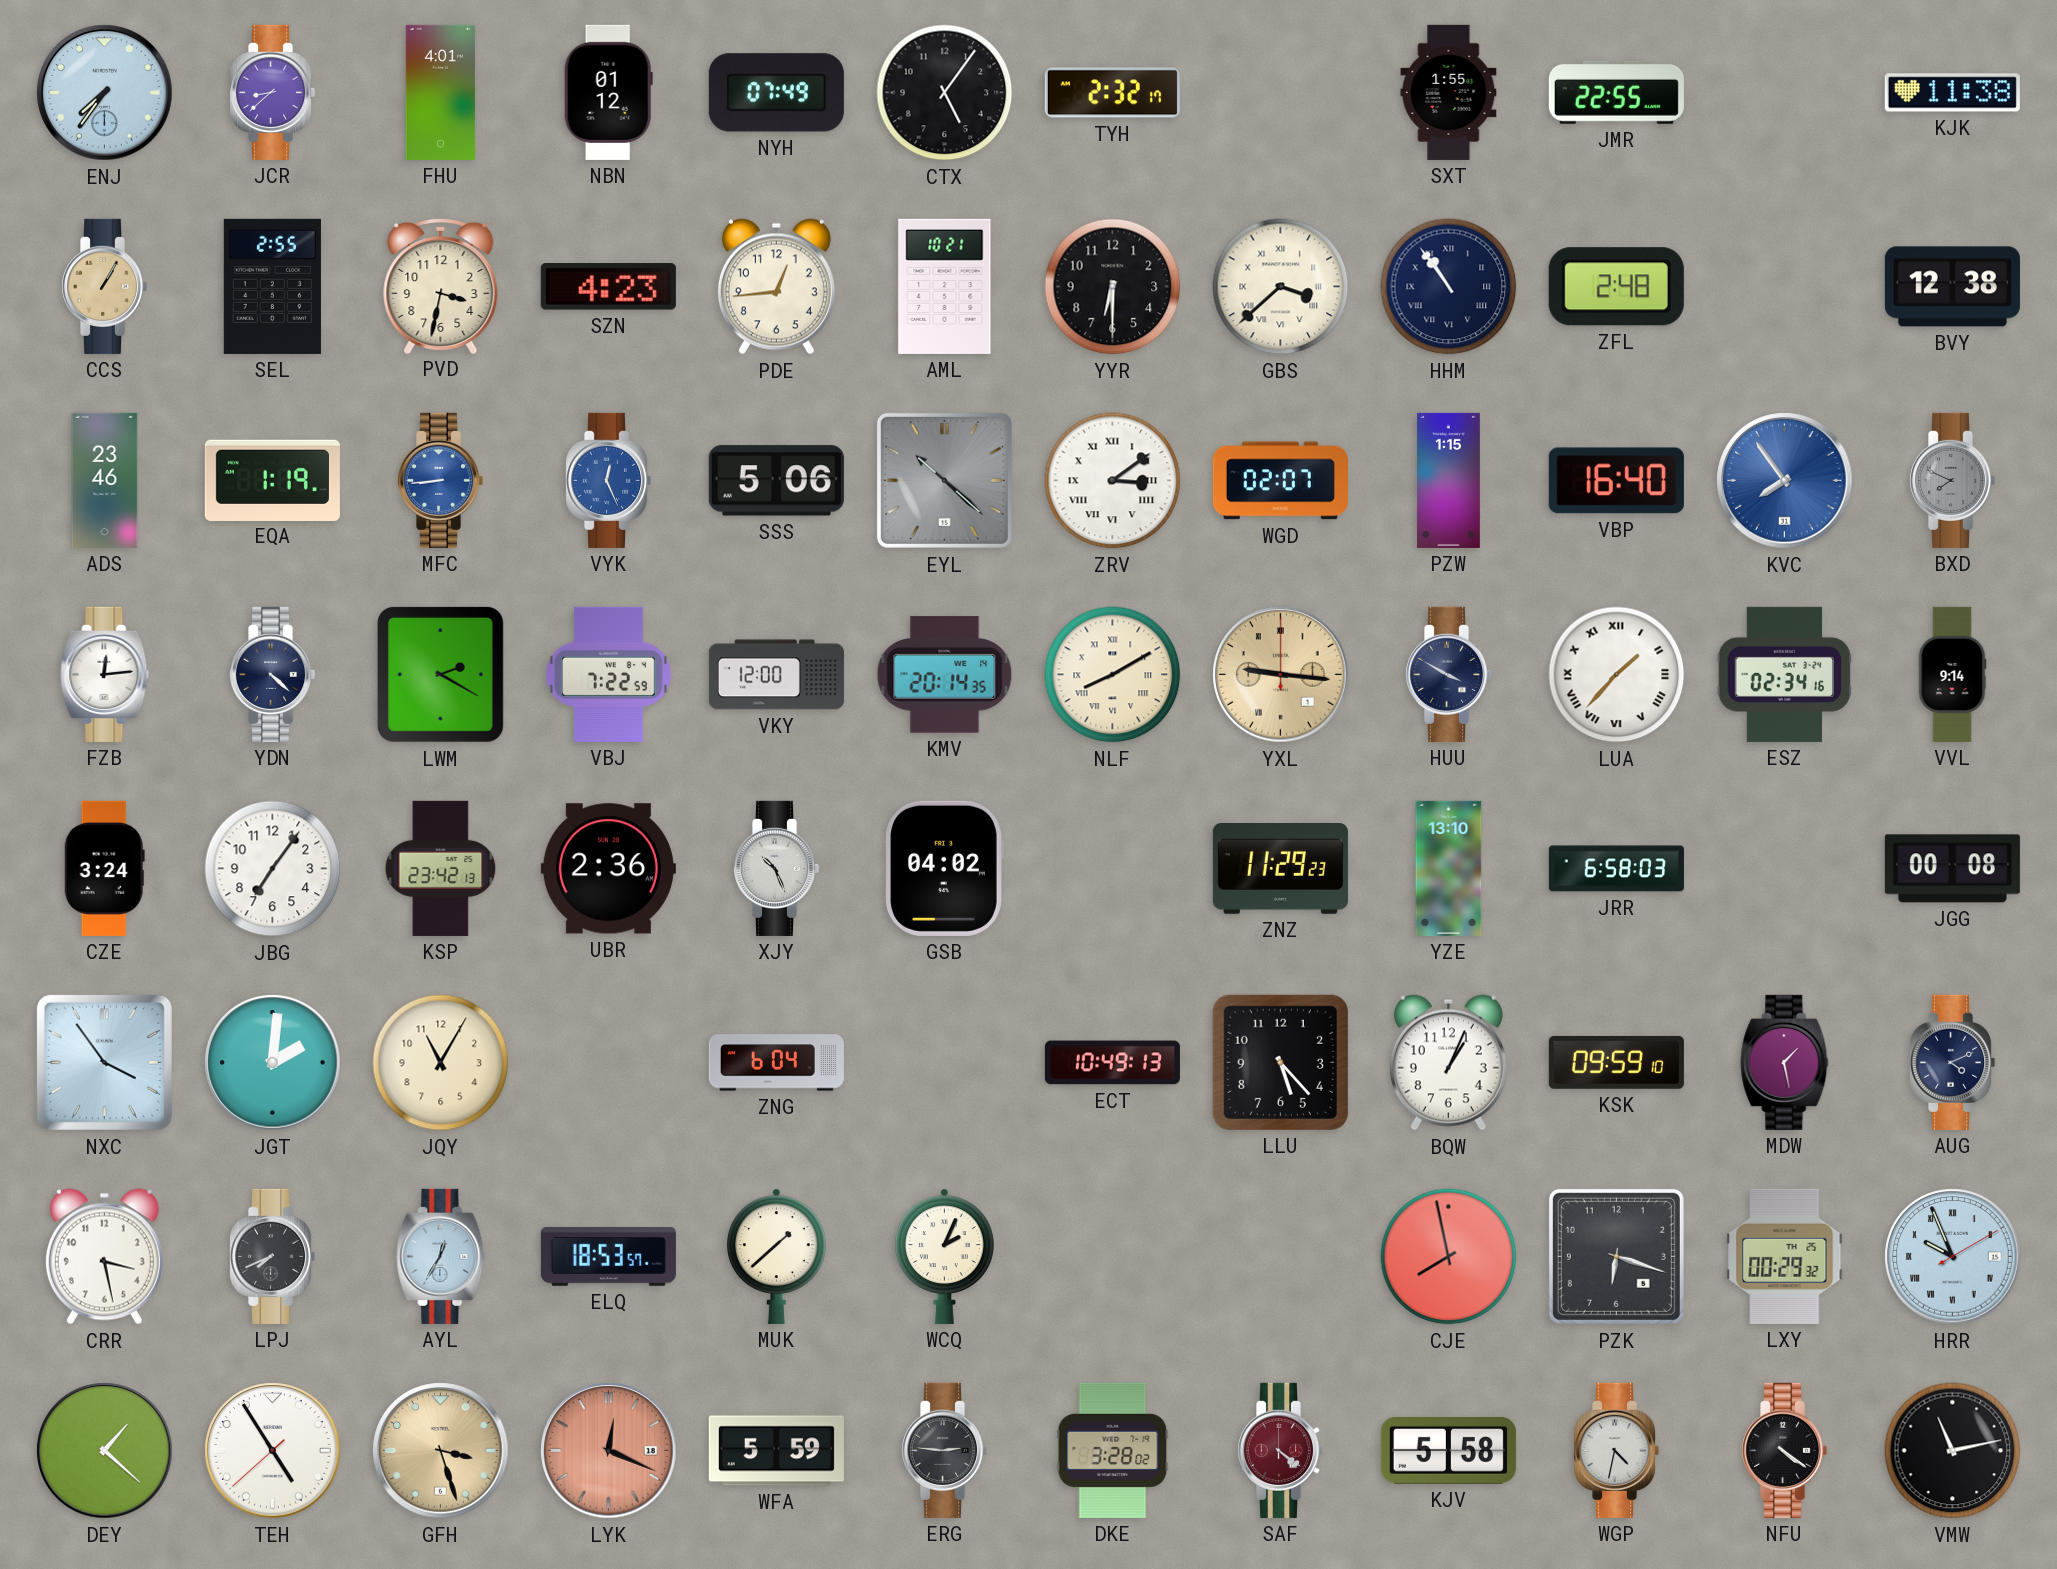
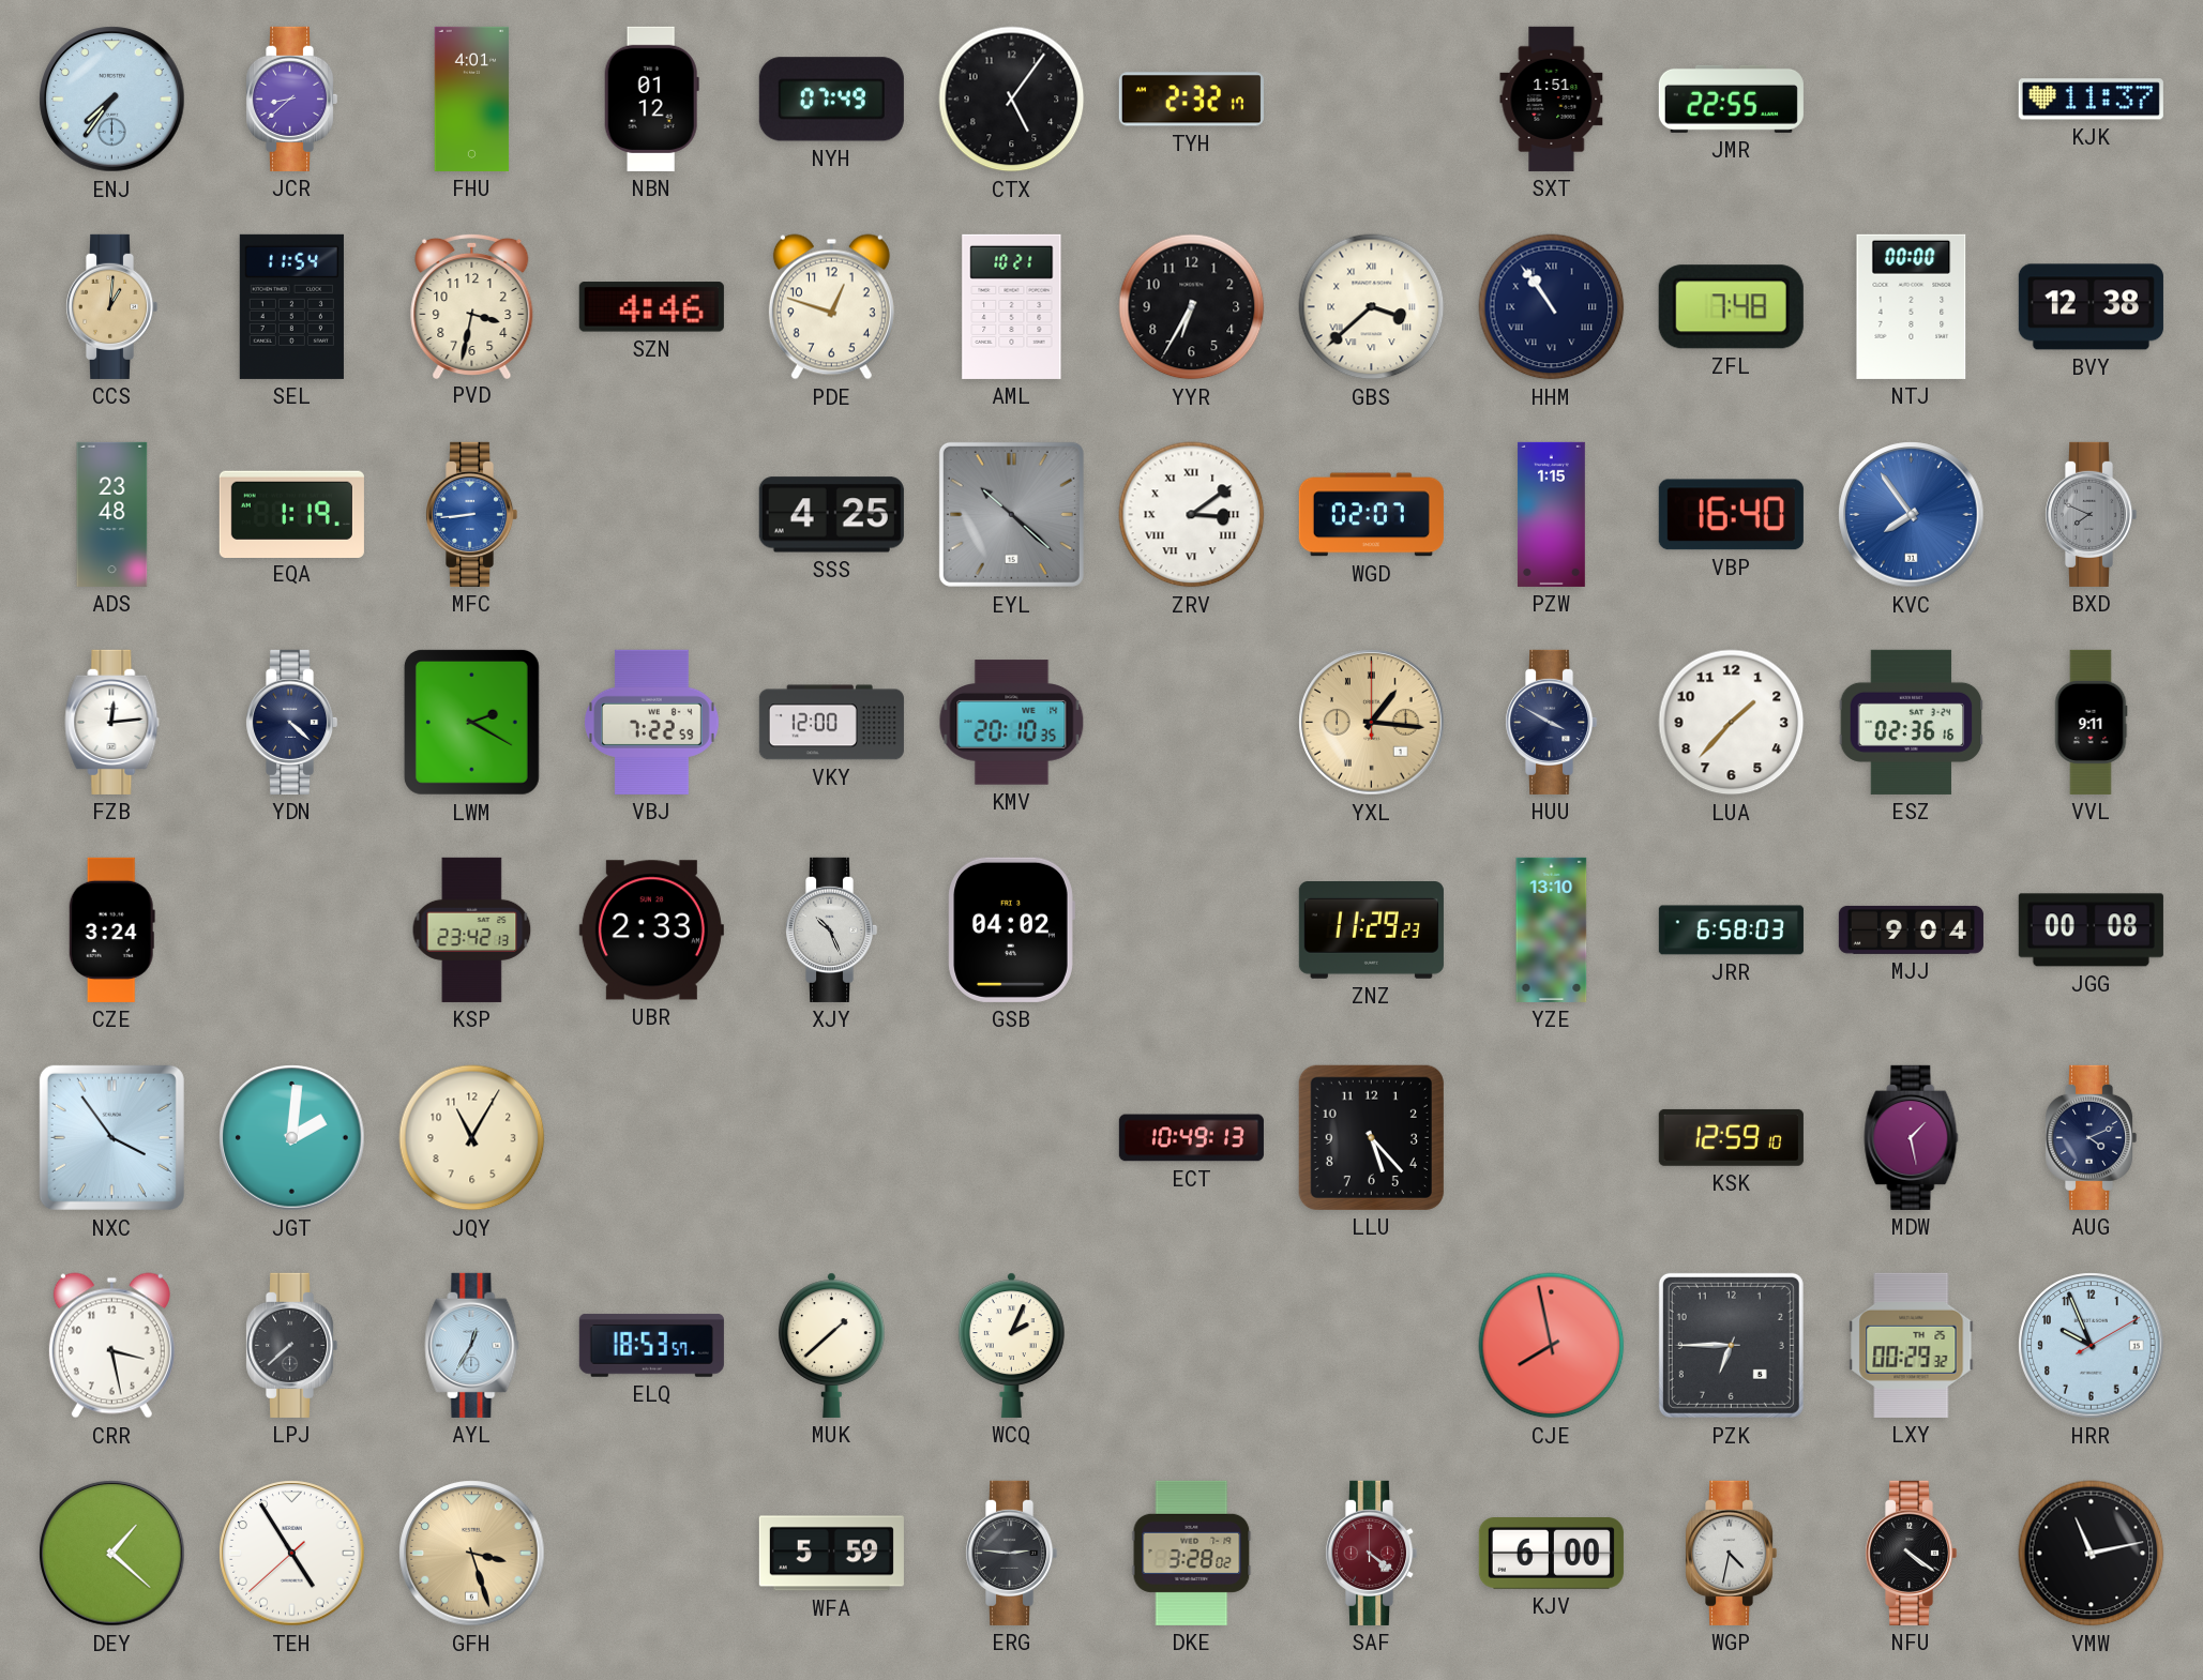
SXT: 1:55 -> 1:51 (1552, 99)
KJK: 11:38 -> 11:37 (2091, 100)
CCS: 1:05 -> 1:01 (112, 306)
SEL: 2:55 -> 11:54 (291, 306)
SZN: 4:23 -> 4:46 (651, 307)
PDE: 12:44 -> 12:48 (831, 307)
YYR: 6:30 -> 6:35 (1192, 307)
ZFL: 2:48 -> 7:48 (1731, 307)
NTJ: none -> 00:00 (1912, 306)
ADS: 23:46 -> 23:48 (112, 514)
VYK: 12:26 -> none (609, 480)
SSS: 5:06 -> 4:25 (831, 515)
KMV: 20:14 -> 20:10 (1012, 723)
NLF: 8:10 -> none (1113, 675)
YXL: 9:16 -> 1:16 (1372, 723)
LUA numerals: Roman -> Arabic (1732, 723)
ESZ: 02:34 -> 02:36 (1912, 722)
VVL: 9:14 -> 9:11 (2091, 722)
JBG: 7:06 -> none (273, 869)
UBR: 2:36 -> 2:33 (651, 930)
MJJ: none -> 9:04 (1911, 929)
ZNG: 6:04 -> none (776, 1063)
BQW: 1:04 -> none (1448, 1063)
KSK: 09:59 -> 12:59 (1731, 1137)
LPJ: 7:41 -> 7:38 (292, 1345)
PZK: 6:18 -> 6:45 (1731, 1345)
HRR numerals: Roman -> Arabic (2092, 1346)
LYK: 12:19 -> none (609, 1451)
KJV: 5:58 -> 6:00 (1551, 1554)
